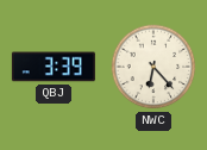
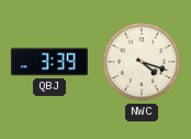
NWC: 6:23 -> 4:18 (142, 62)
